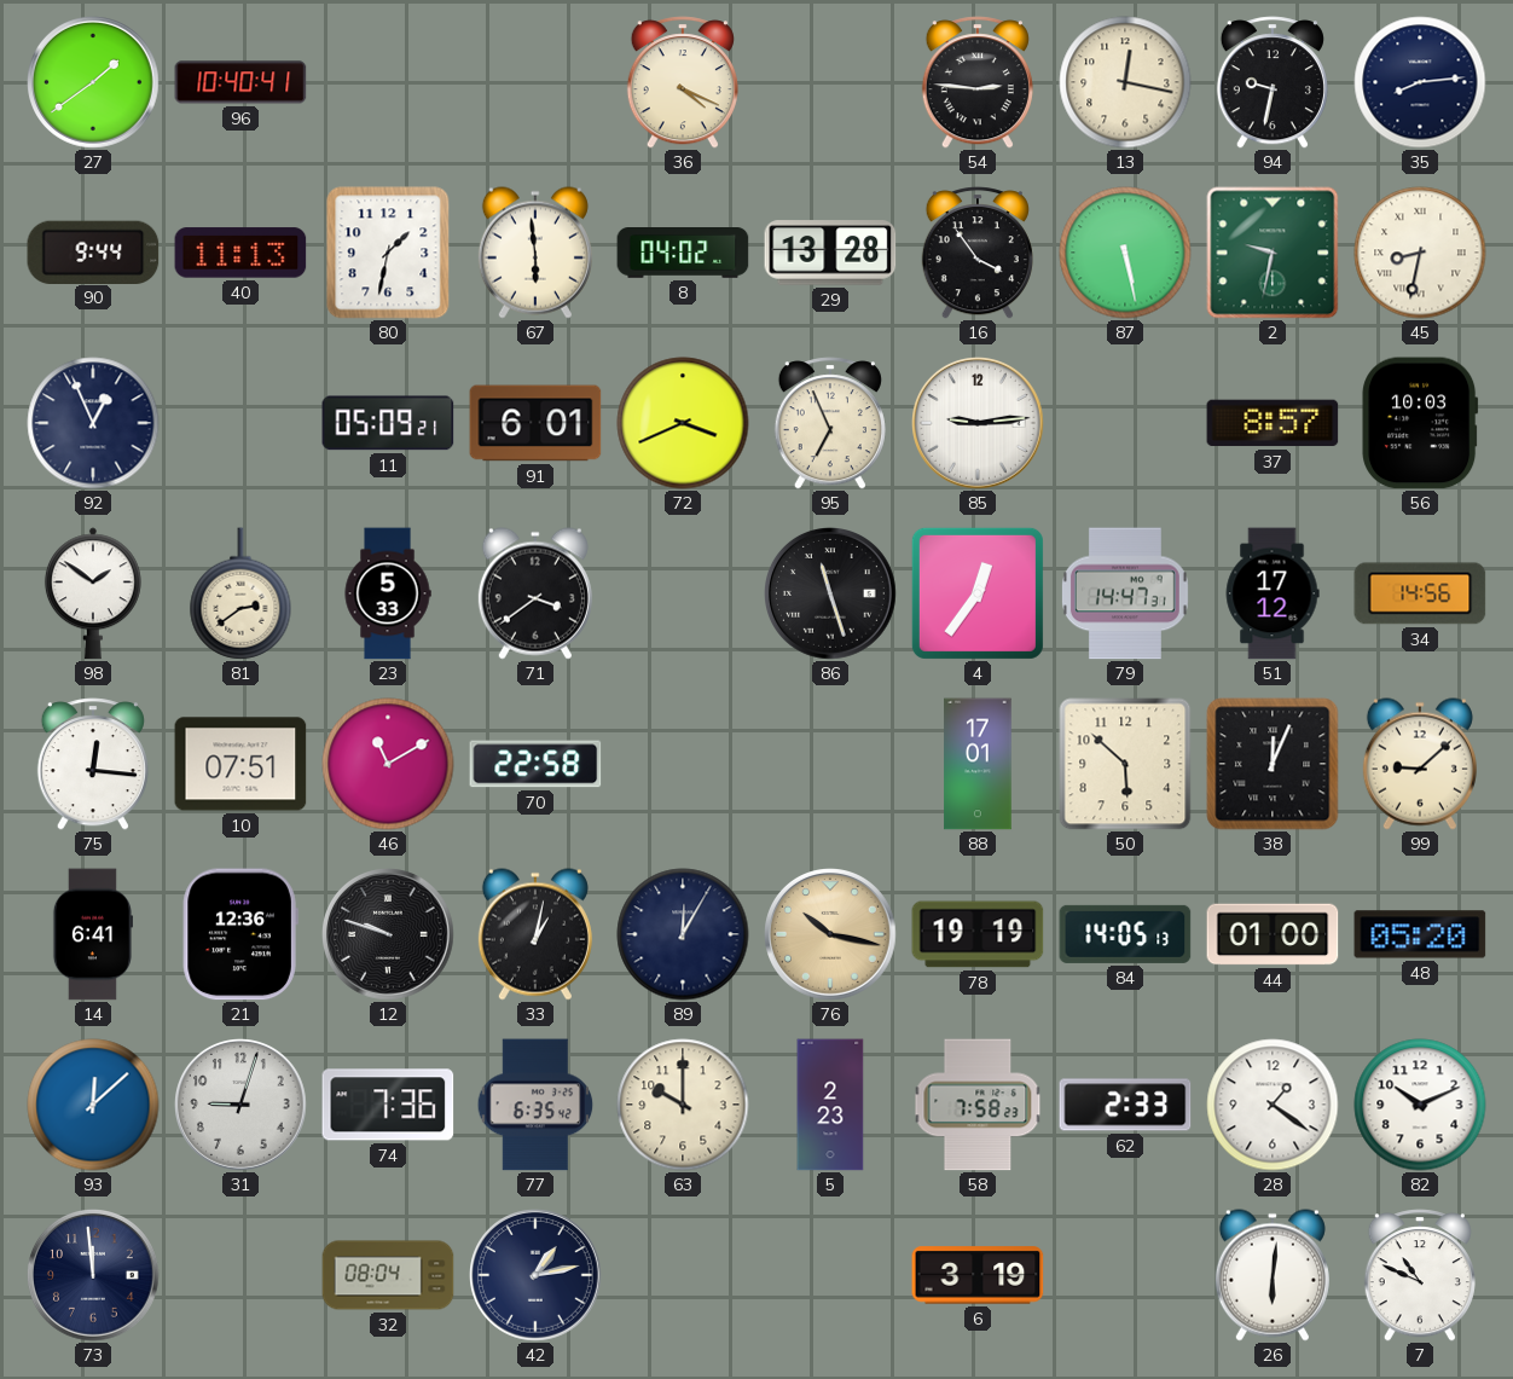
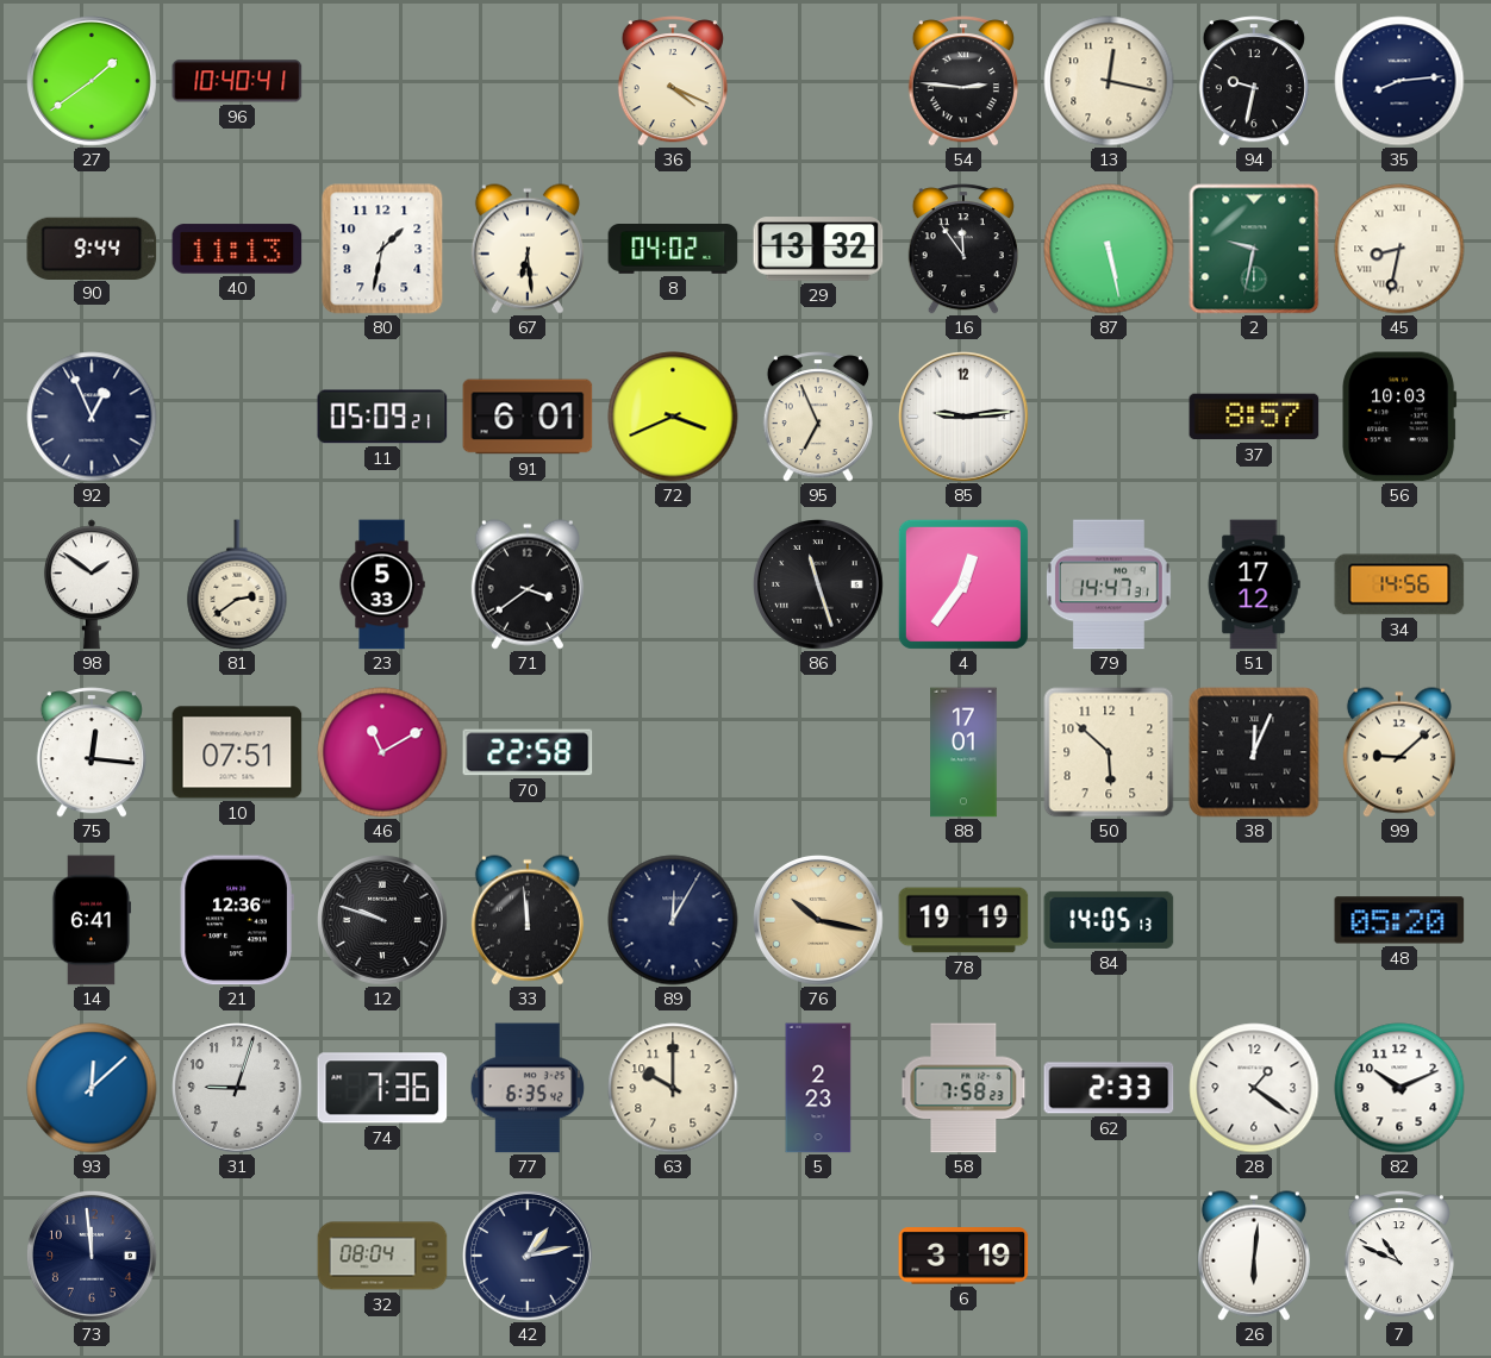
67: 5:59 -> 6:29 (528, 249)
29: 13:28 -> 13:32 (818, 249)
16: 3:54 -> 11:54 (963, 249)
33: 1:02 -> 11:59 (528, 920)
44: 01:00 -> none (1273, 934)
